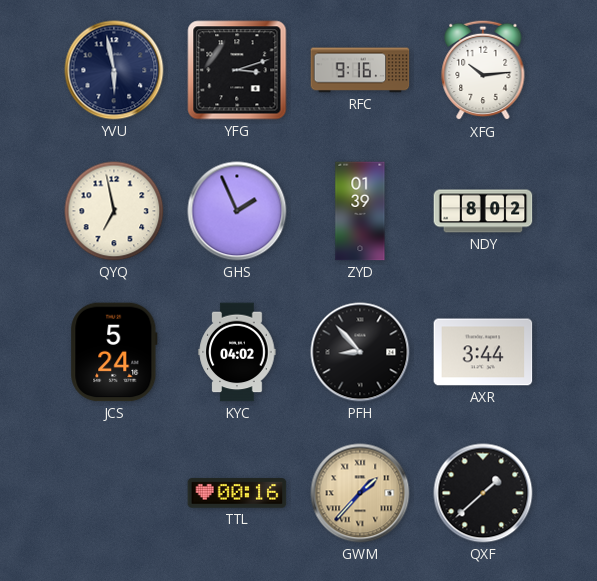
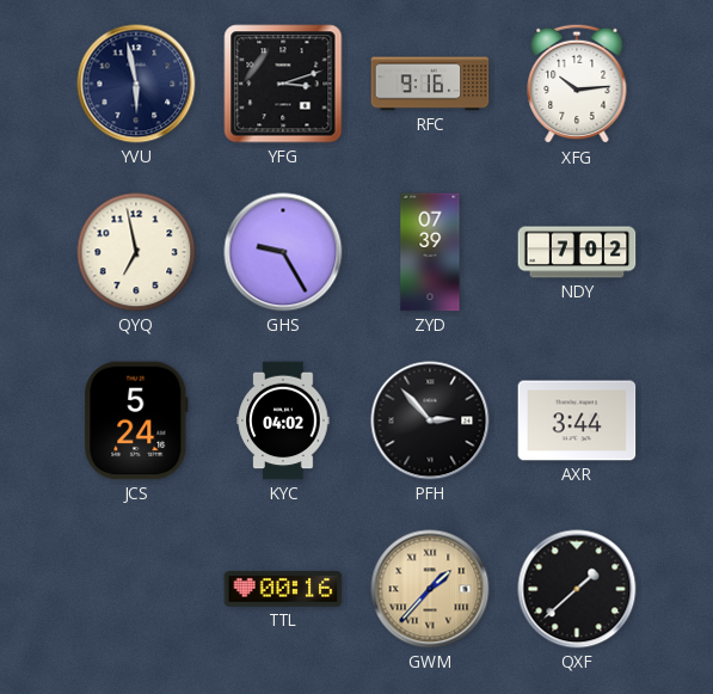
GHS: 1:56 -> 9:25 (283, 252)
ZYD: 01:39 -> 07:39 (430, 252)
NDY: 8:02 -> 7:02 (577, 252)
PFH: 8:53 -> 2:53 (430, 420)
